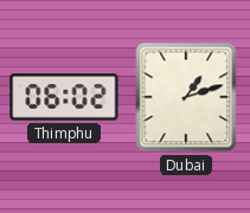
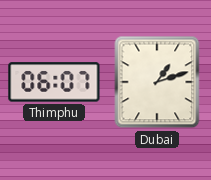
Thimphu: 06:02 -> 06:07 (54, 82)
